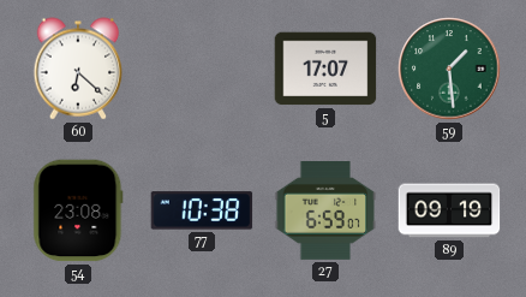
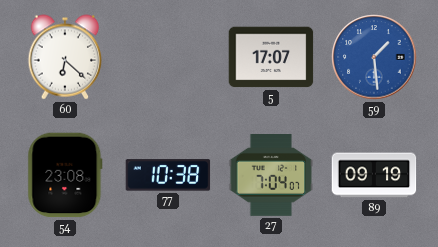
59 dial: green -> blue (374, 57)
27: 6:59 -> 7:04 (271, 176)
